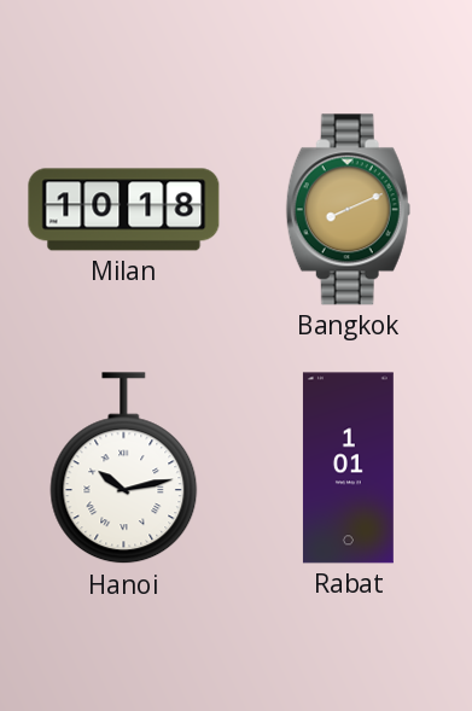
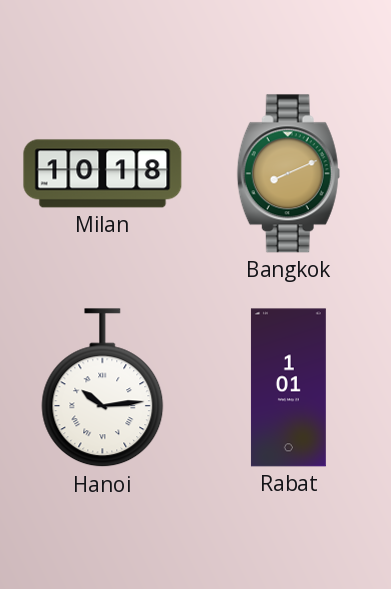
Hanoi: 10:13 -> 10:14 (103, 388)
